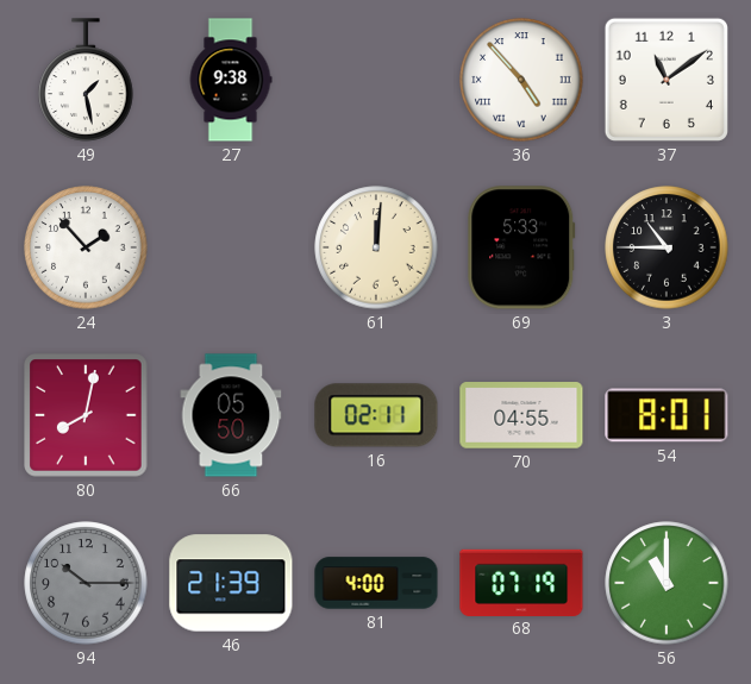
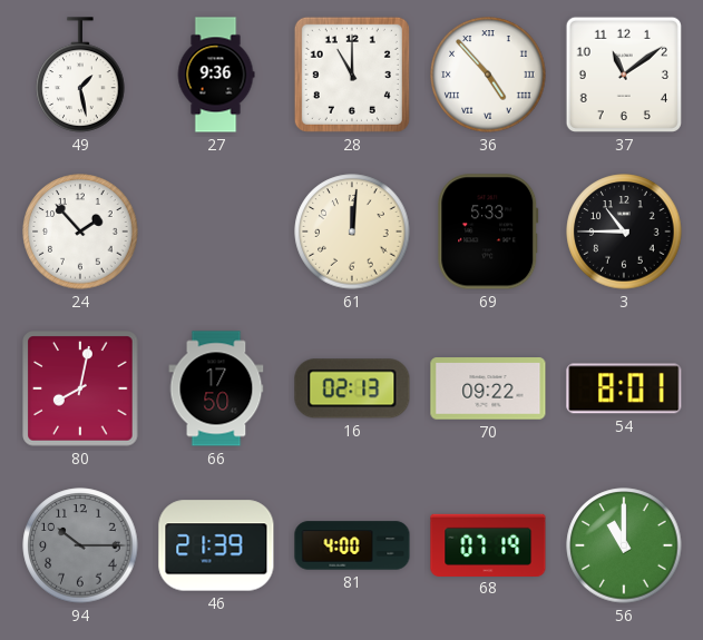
27: 9:38 -> 9:36 (216, 75)
28: none -> 11:00 (352, 75)
66: 05:50 -> 17:50 (216, 388)
16: 02:11 -> 02:13 (352, 388)
70: 04:55 -> 09:22 (488, 388)
